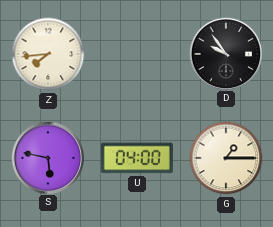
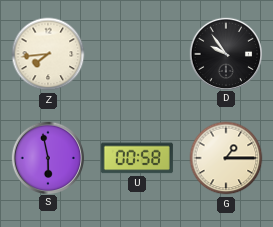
S: 5:47 -> 5:58 (47, 157)
U: 04:00 -> 00:58 (137, 158)
